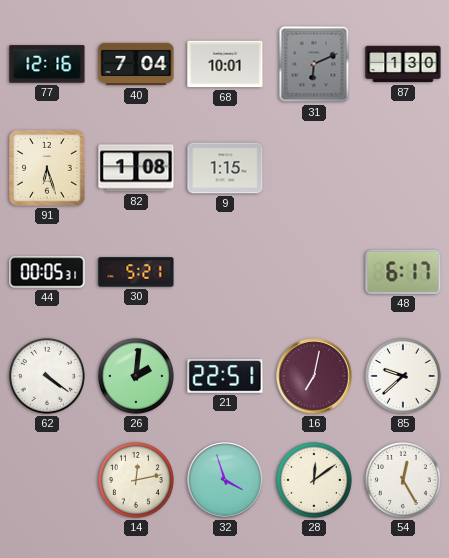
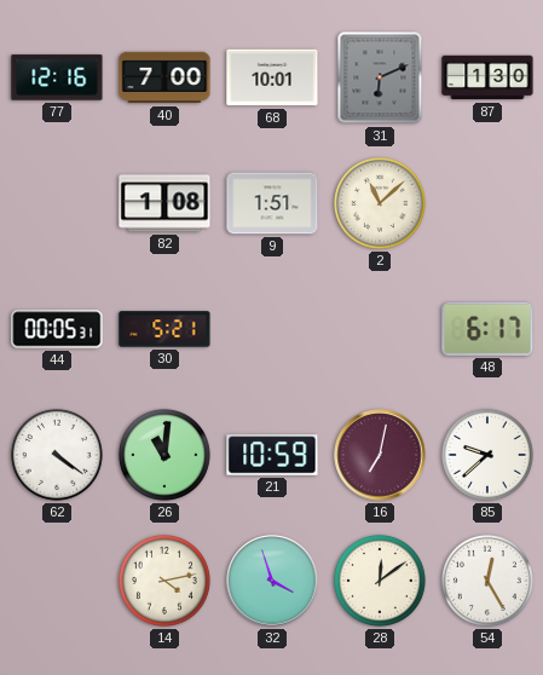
40: 7:04 -> 7:00 (164, 77)
91: 6:27 -> none (47, 168)
9: 1:15 -> 1:51 (272, 203)
2: none -> 11:08 (380, 203)
26: 2:01 -> 11:01 (164, 455)
21: 22:51 -> 10:59 (272, 455)
14: 12:13 -> 4:13 (164, 581)
